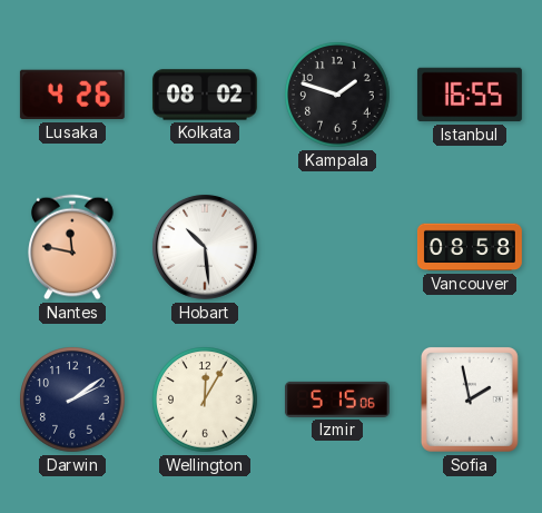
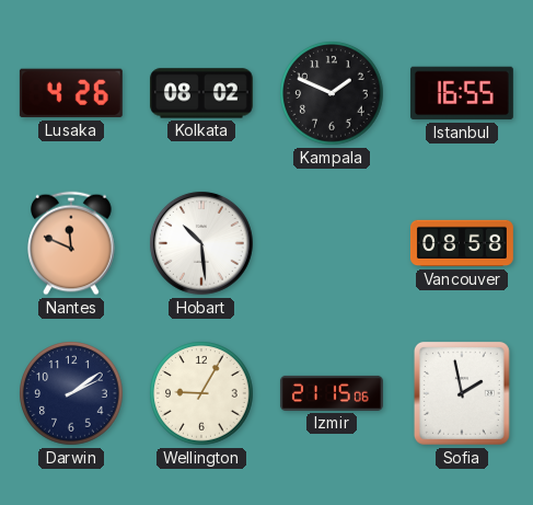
Kampala: 1:48 -> 1:49 (332, 93)
Nantes: 11:47 -> 11:49 (71, 243)
Wellington: 12:05 -> 9:05 (201, 393)
Izmir: 5:15 -> 21:15 (332, 393)
